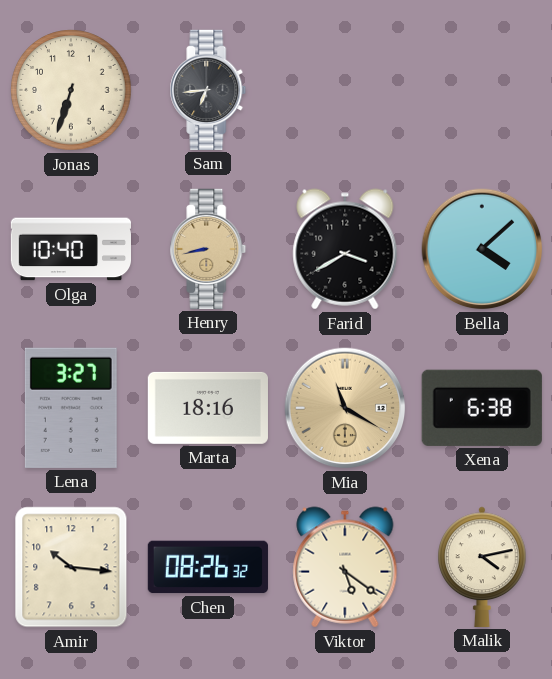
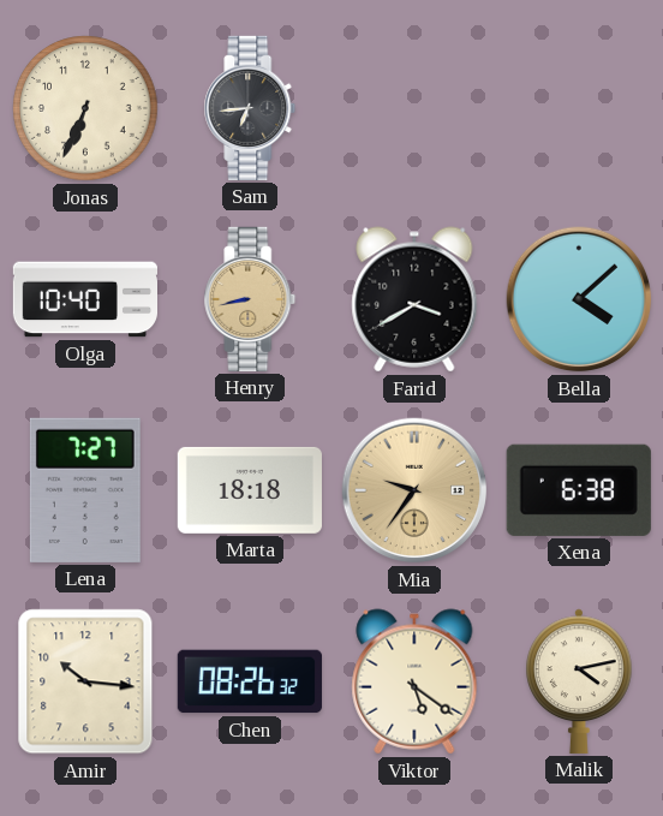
Jonas: 6:33 -> 6:34 (85, 108)
Lena: 3:27 -> 7:27 (85, 490)
Marta: 18:16 -> 18:18 (250, 490)
Mia: 11:20 -> 9:36 (414, 490)
